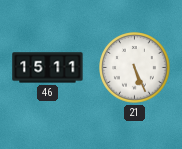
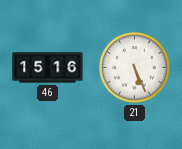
46: 15:11 -> 15:16 (48, 68)
